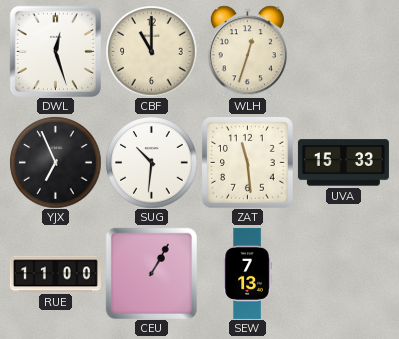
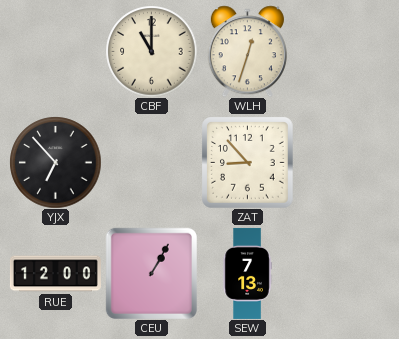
DWL: 12:27 -> none (55, 51)
YJX: 6:56 -> 6:53 (55, 162)
SUG: 10:31 -> none (151, 162)
ZAT: 11:29 -> 8:53 (248, 163)
UVA: 15:33 -> none (343, 163)
RUE: 11:00 -> 12:00 (55, 274)
